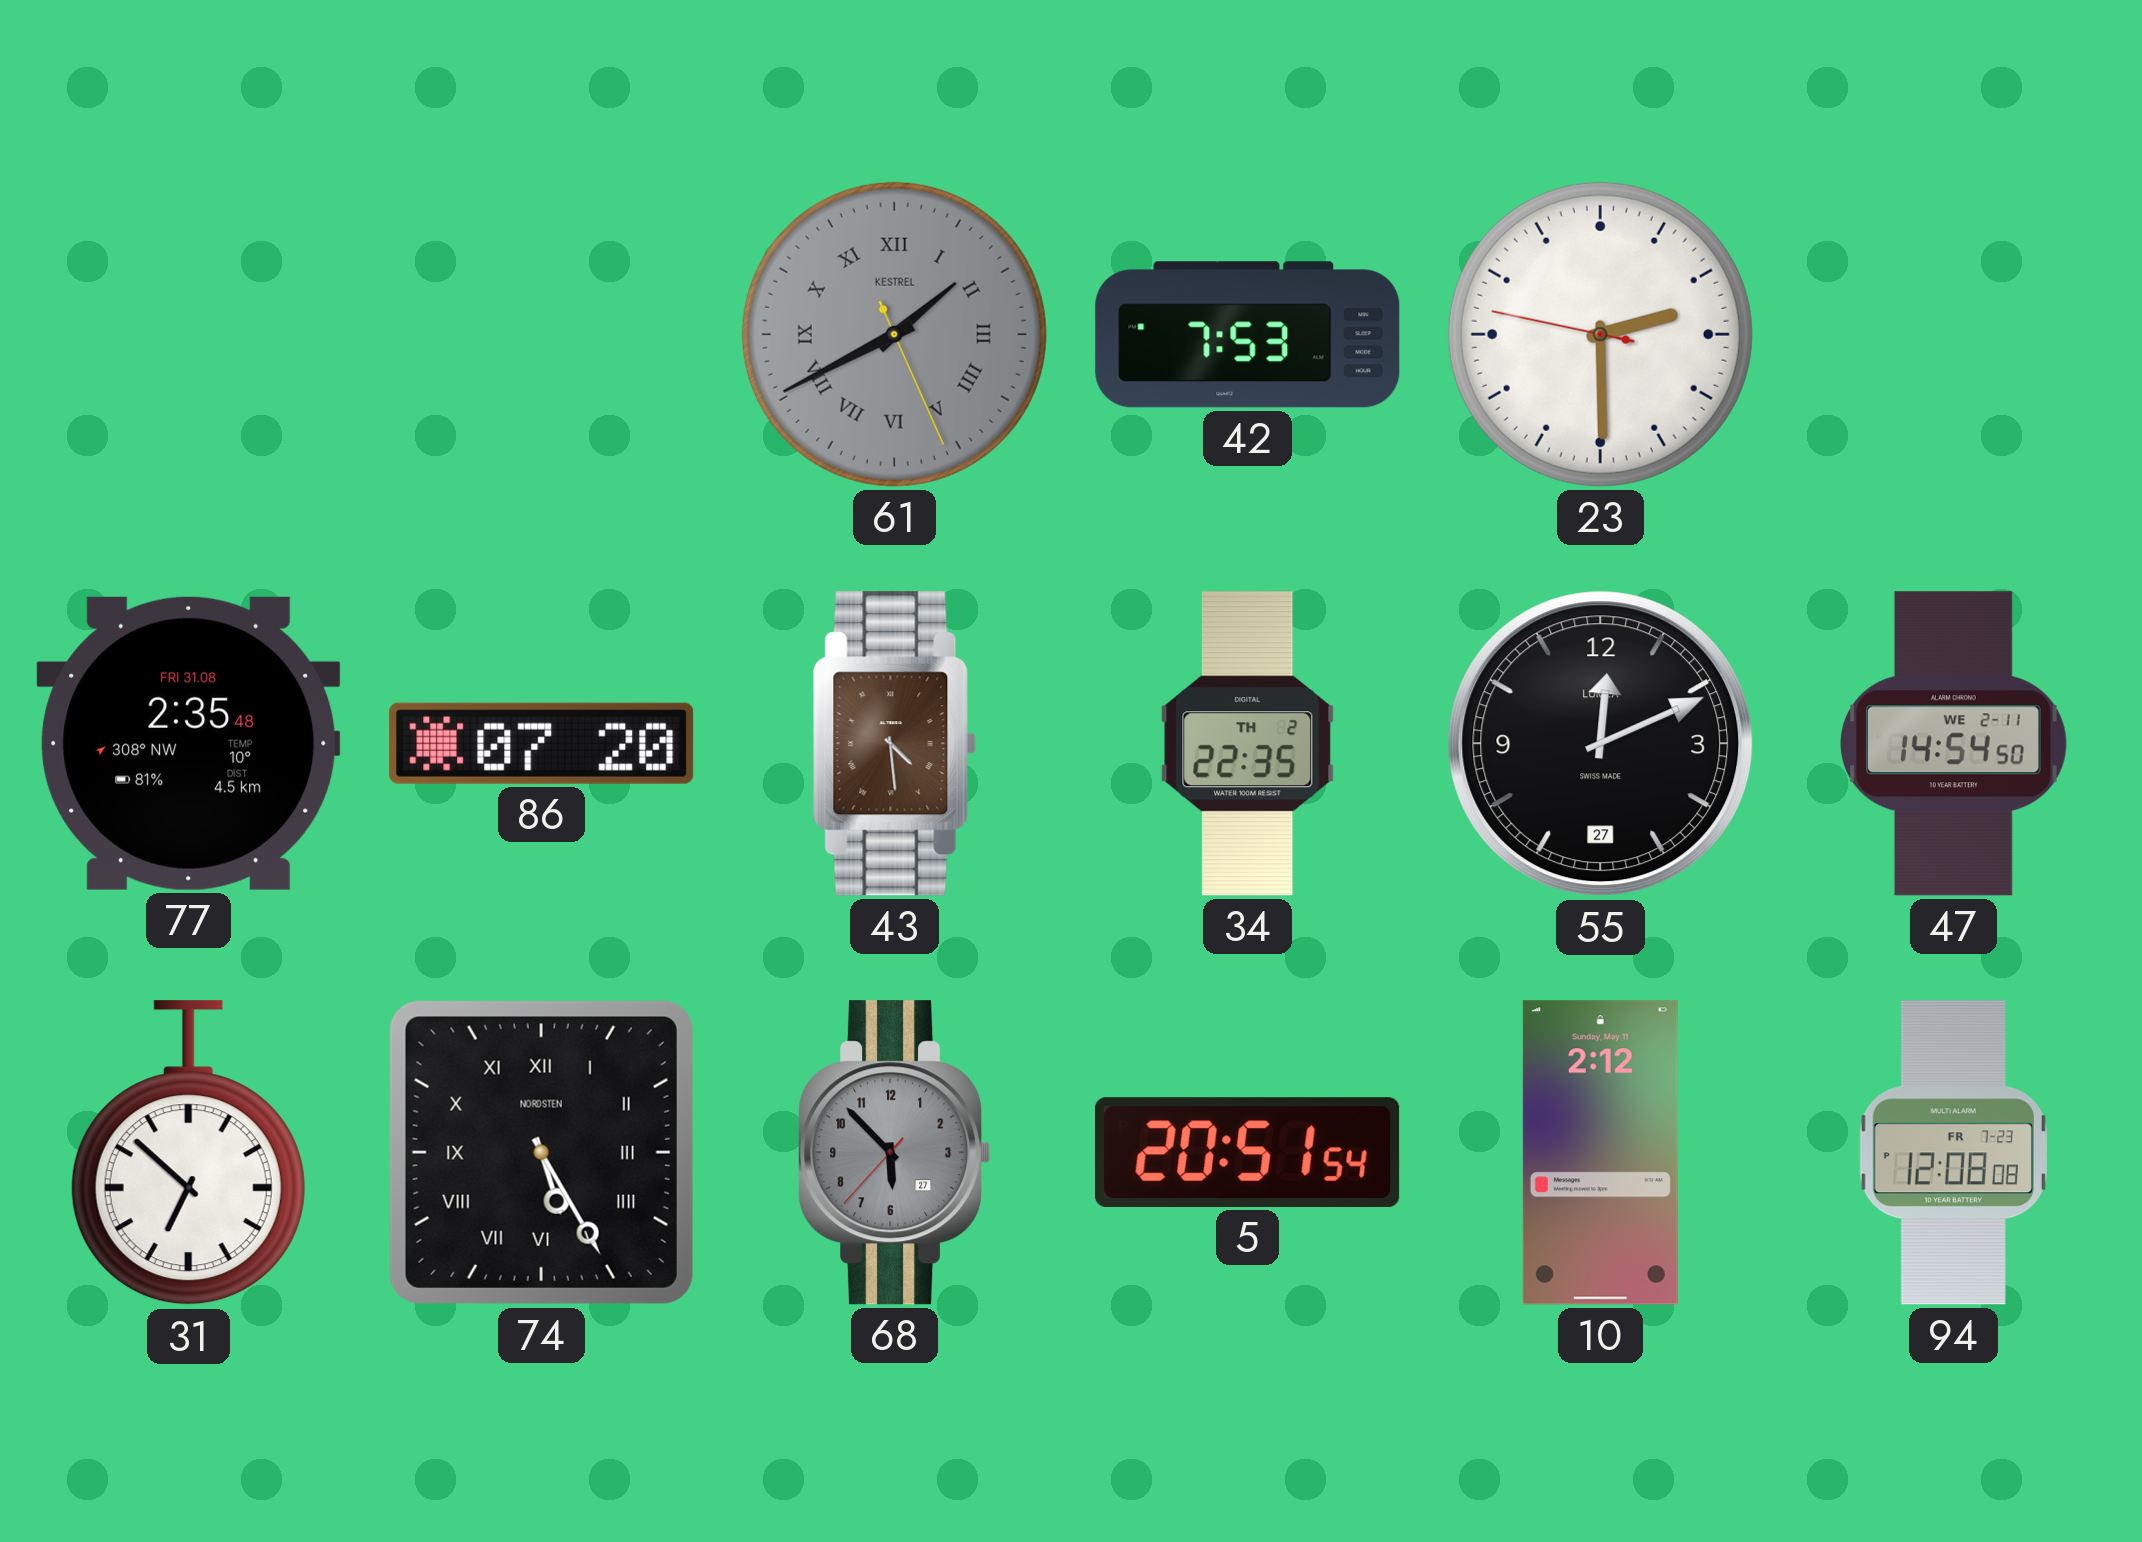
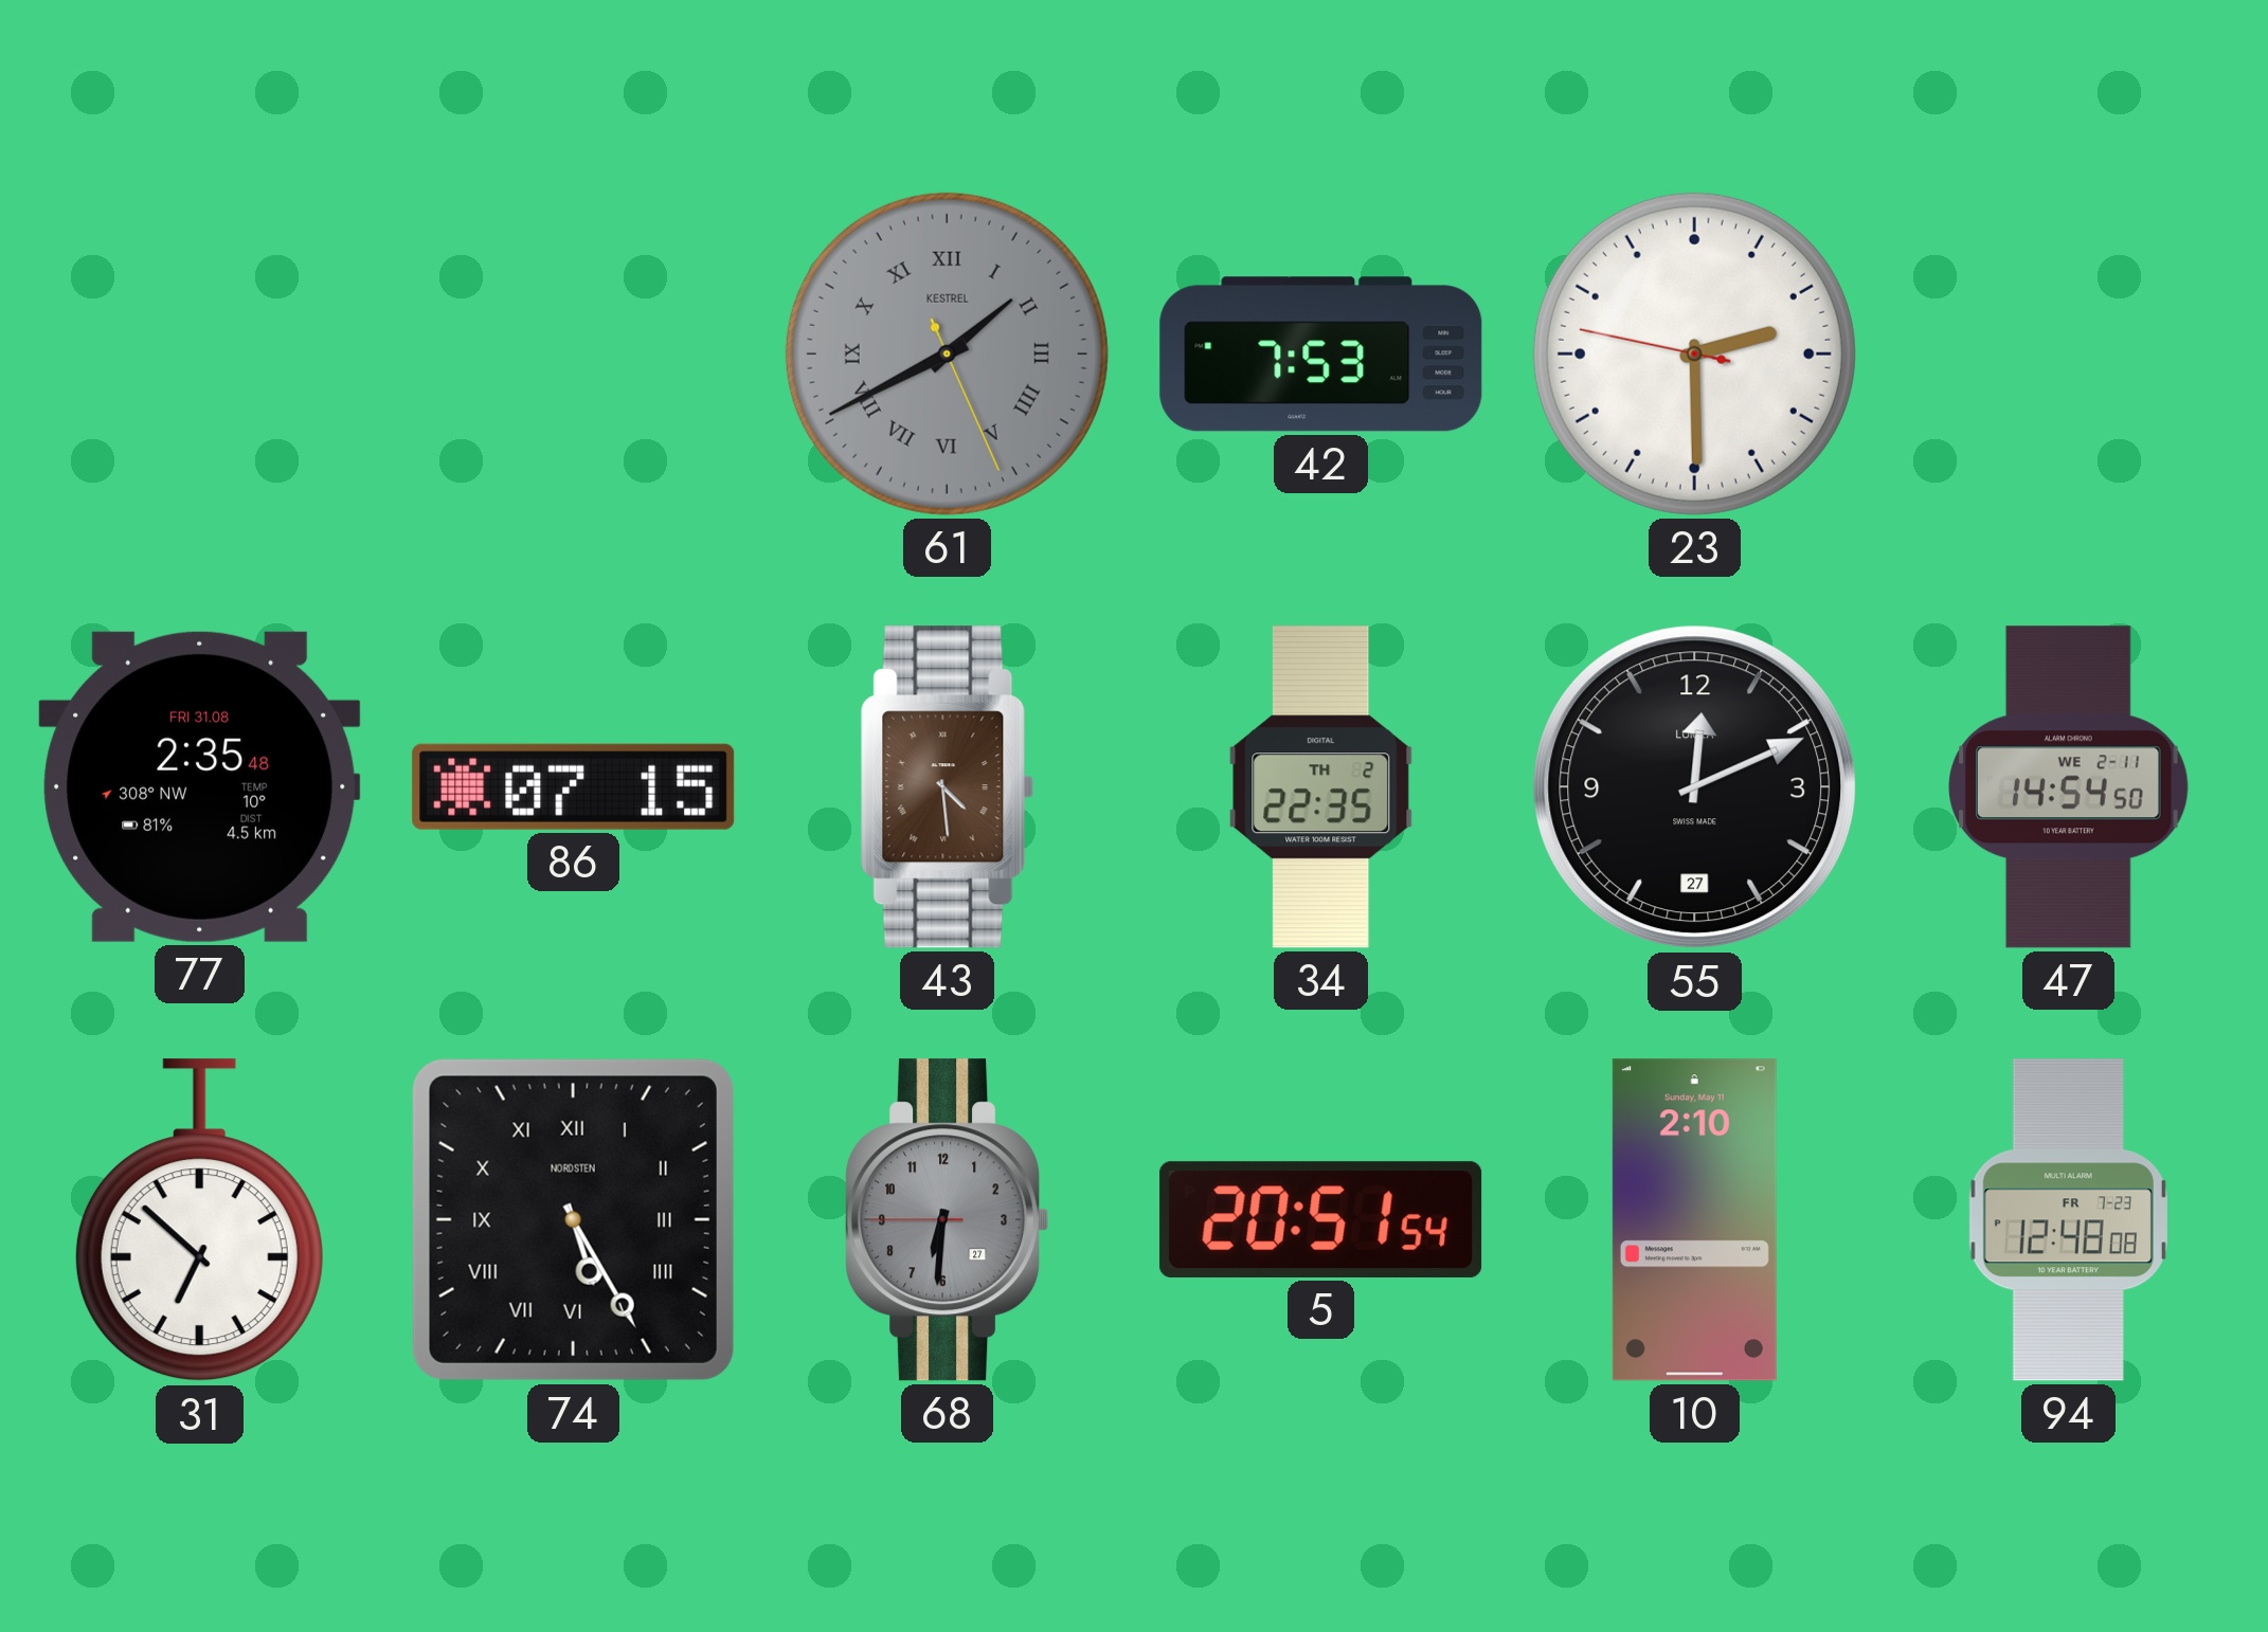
86: 07:20 -> 07:15 (574, 786)
68: 5:52 -> 6:30 (948, 1220)
10: 2:12 -> 2:10 (1694, 1220)
94: 12:08 -> 12:48 (2068, 1220)
